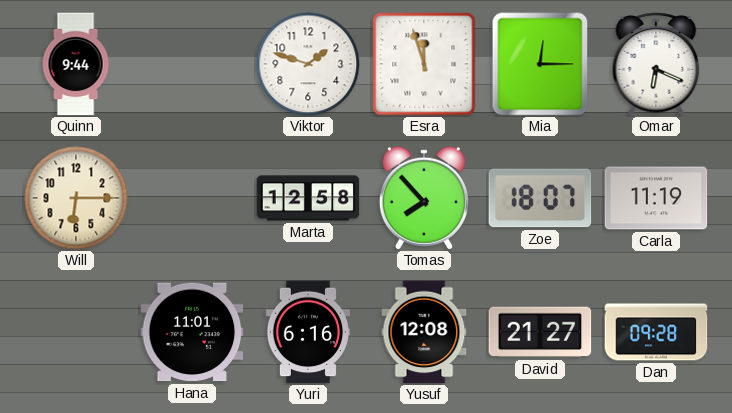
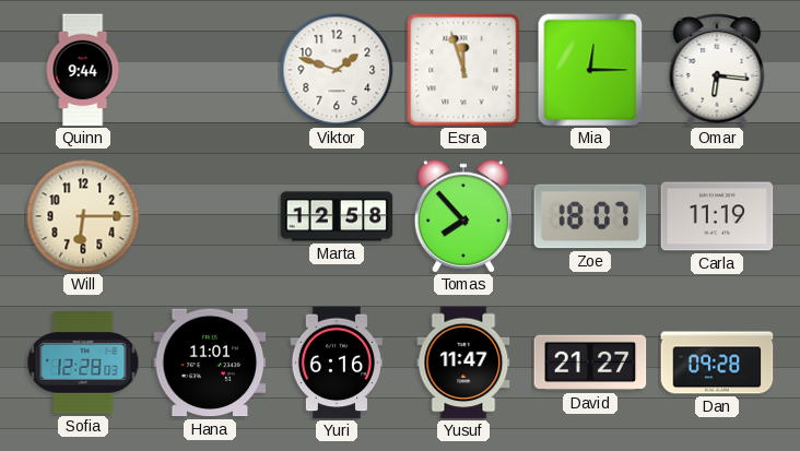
Omar: 6:19 -> 6:16 (717, 71)
Sofia: none -> 12:28 (83, 363)
Yusuf: 12:08 -> 11:47 (463, 363)
